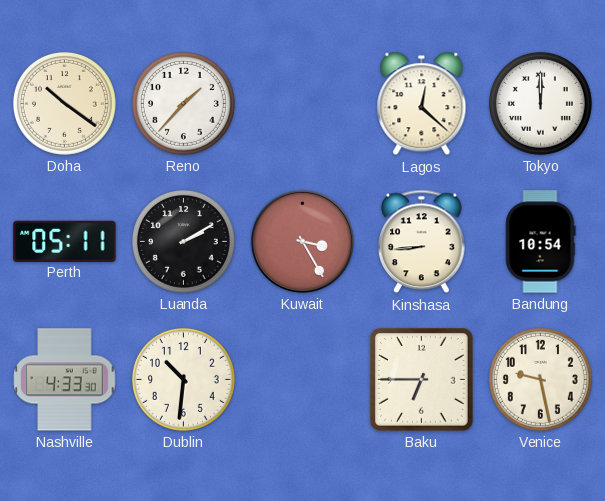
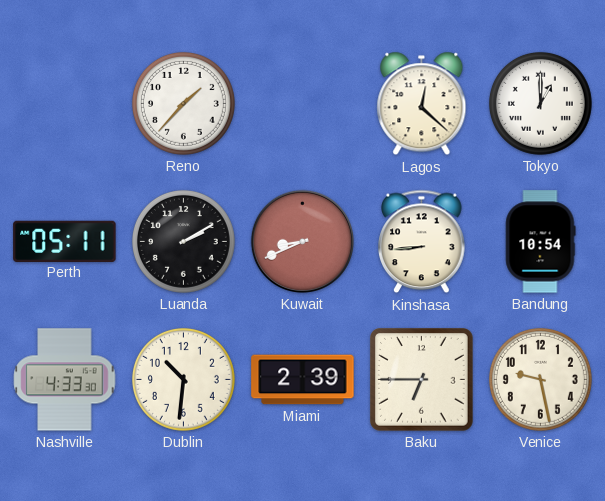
Doha: 10:21 -> none (64, 103)
Tokyo: 12:00 -> 1:00 (540, 103)
Kuwait: 3:25 -> 8:41 (302, 241)
Miami: none -> 2:39 (303, 380)
